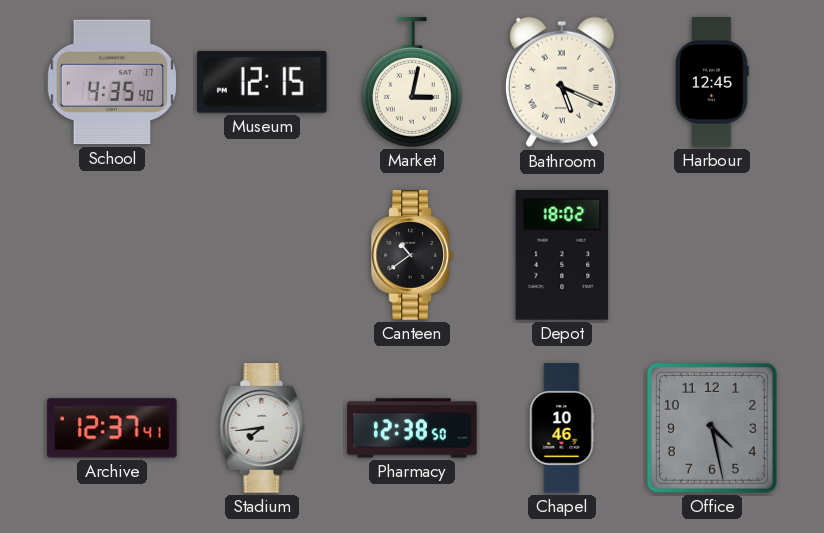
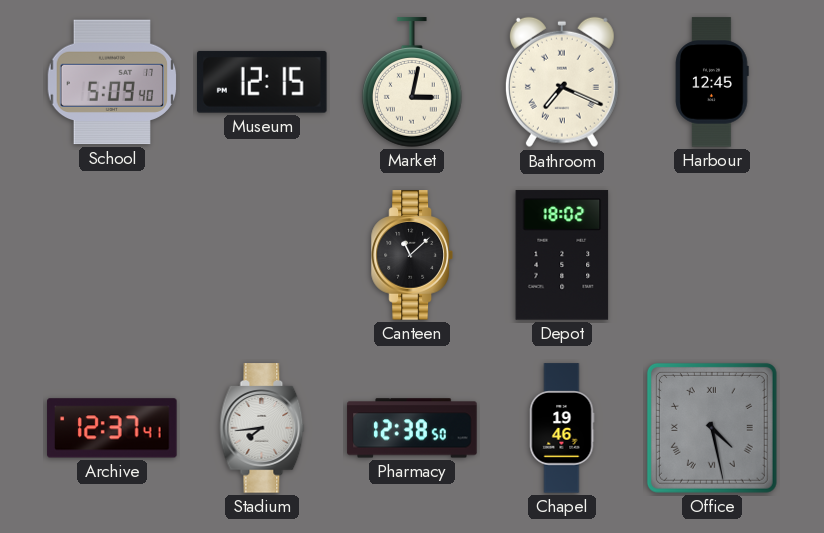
School: 4:35 -> 5:09 (112, 82)
Bathroom: 5:19 -> 7:19 (562, 82)
Canteen: 10:39 -> 11:08 (412, 255)
Chapel: 10:46 -> 19:46 (562, 428)
Office numerals: Arabic -> Roman (712, 428)
